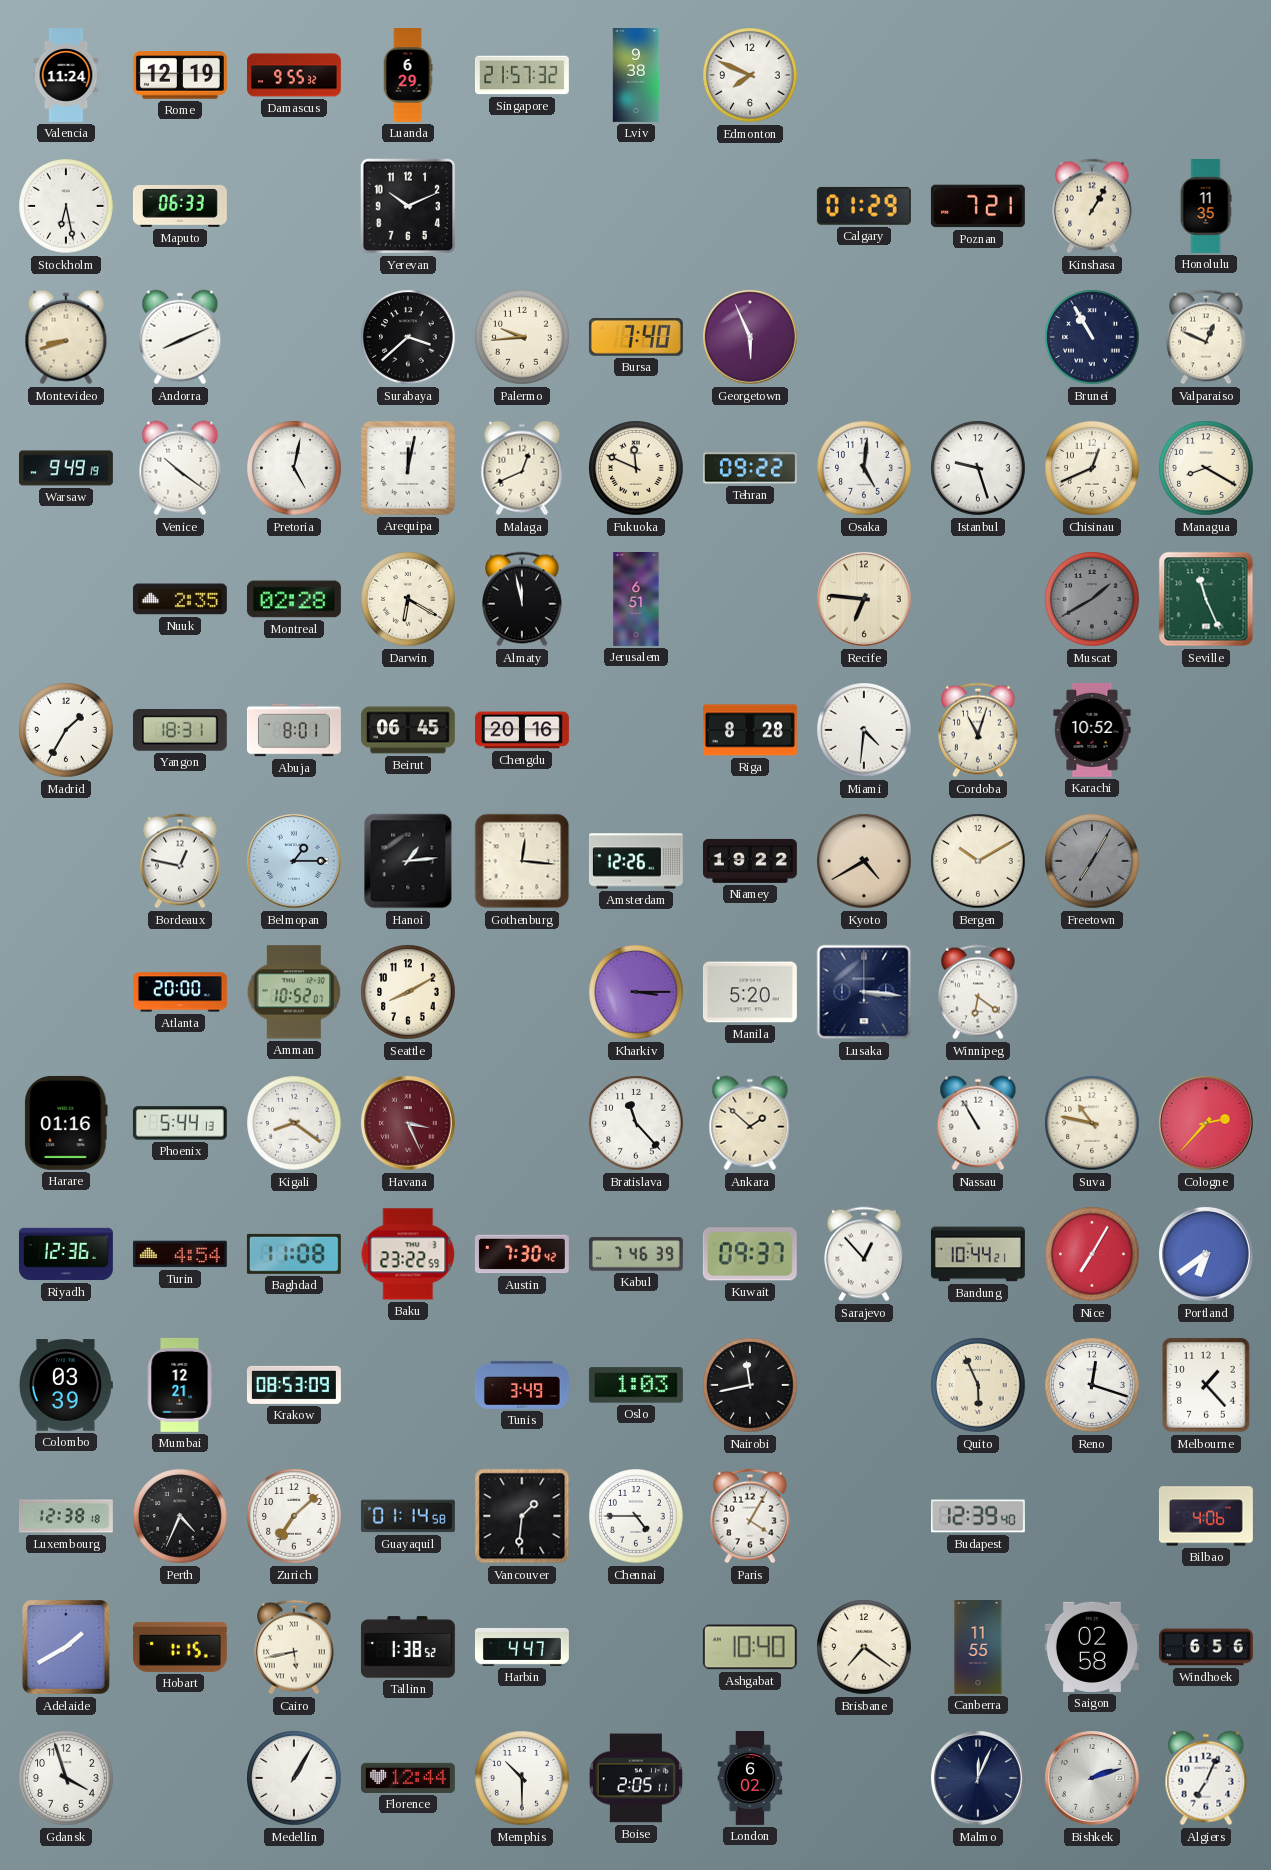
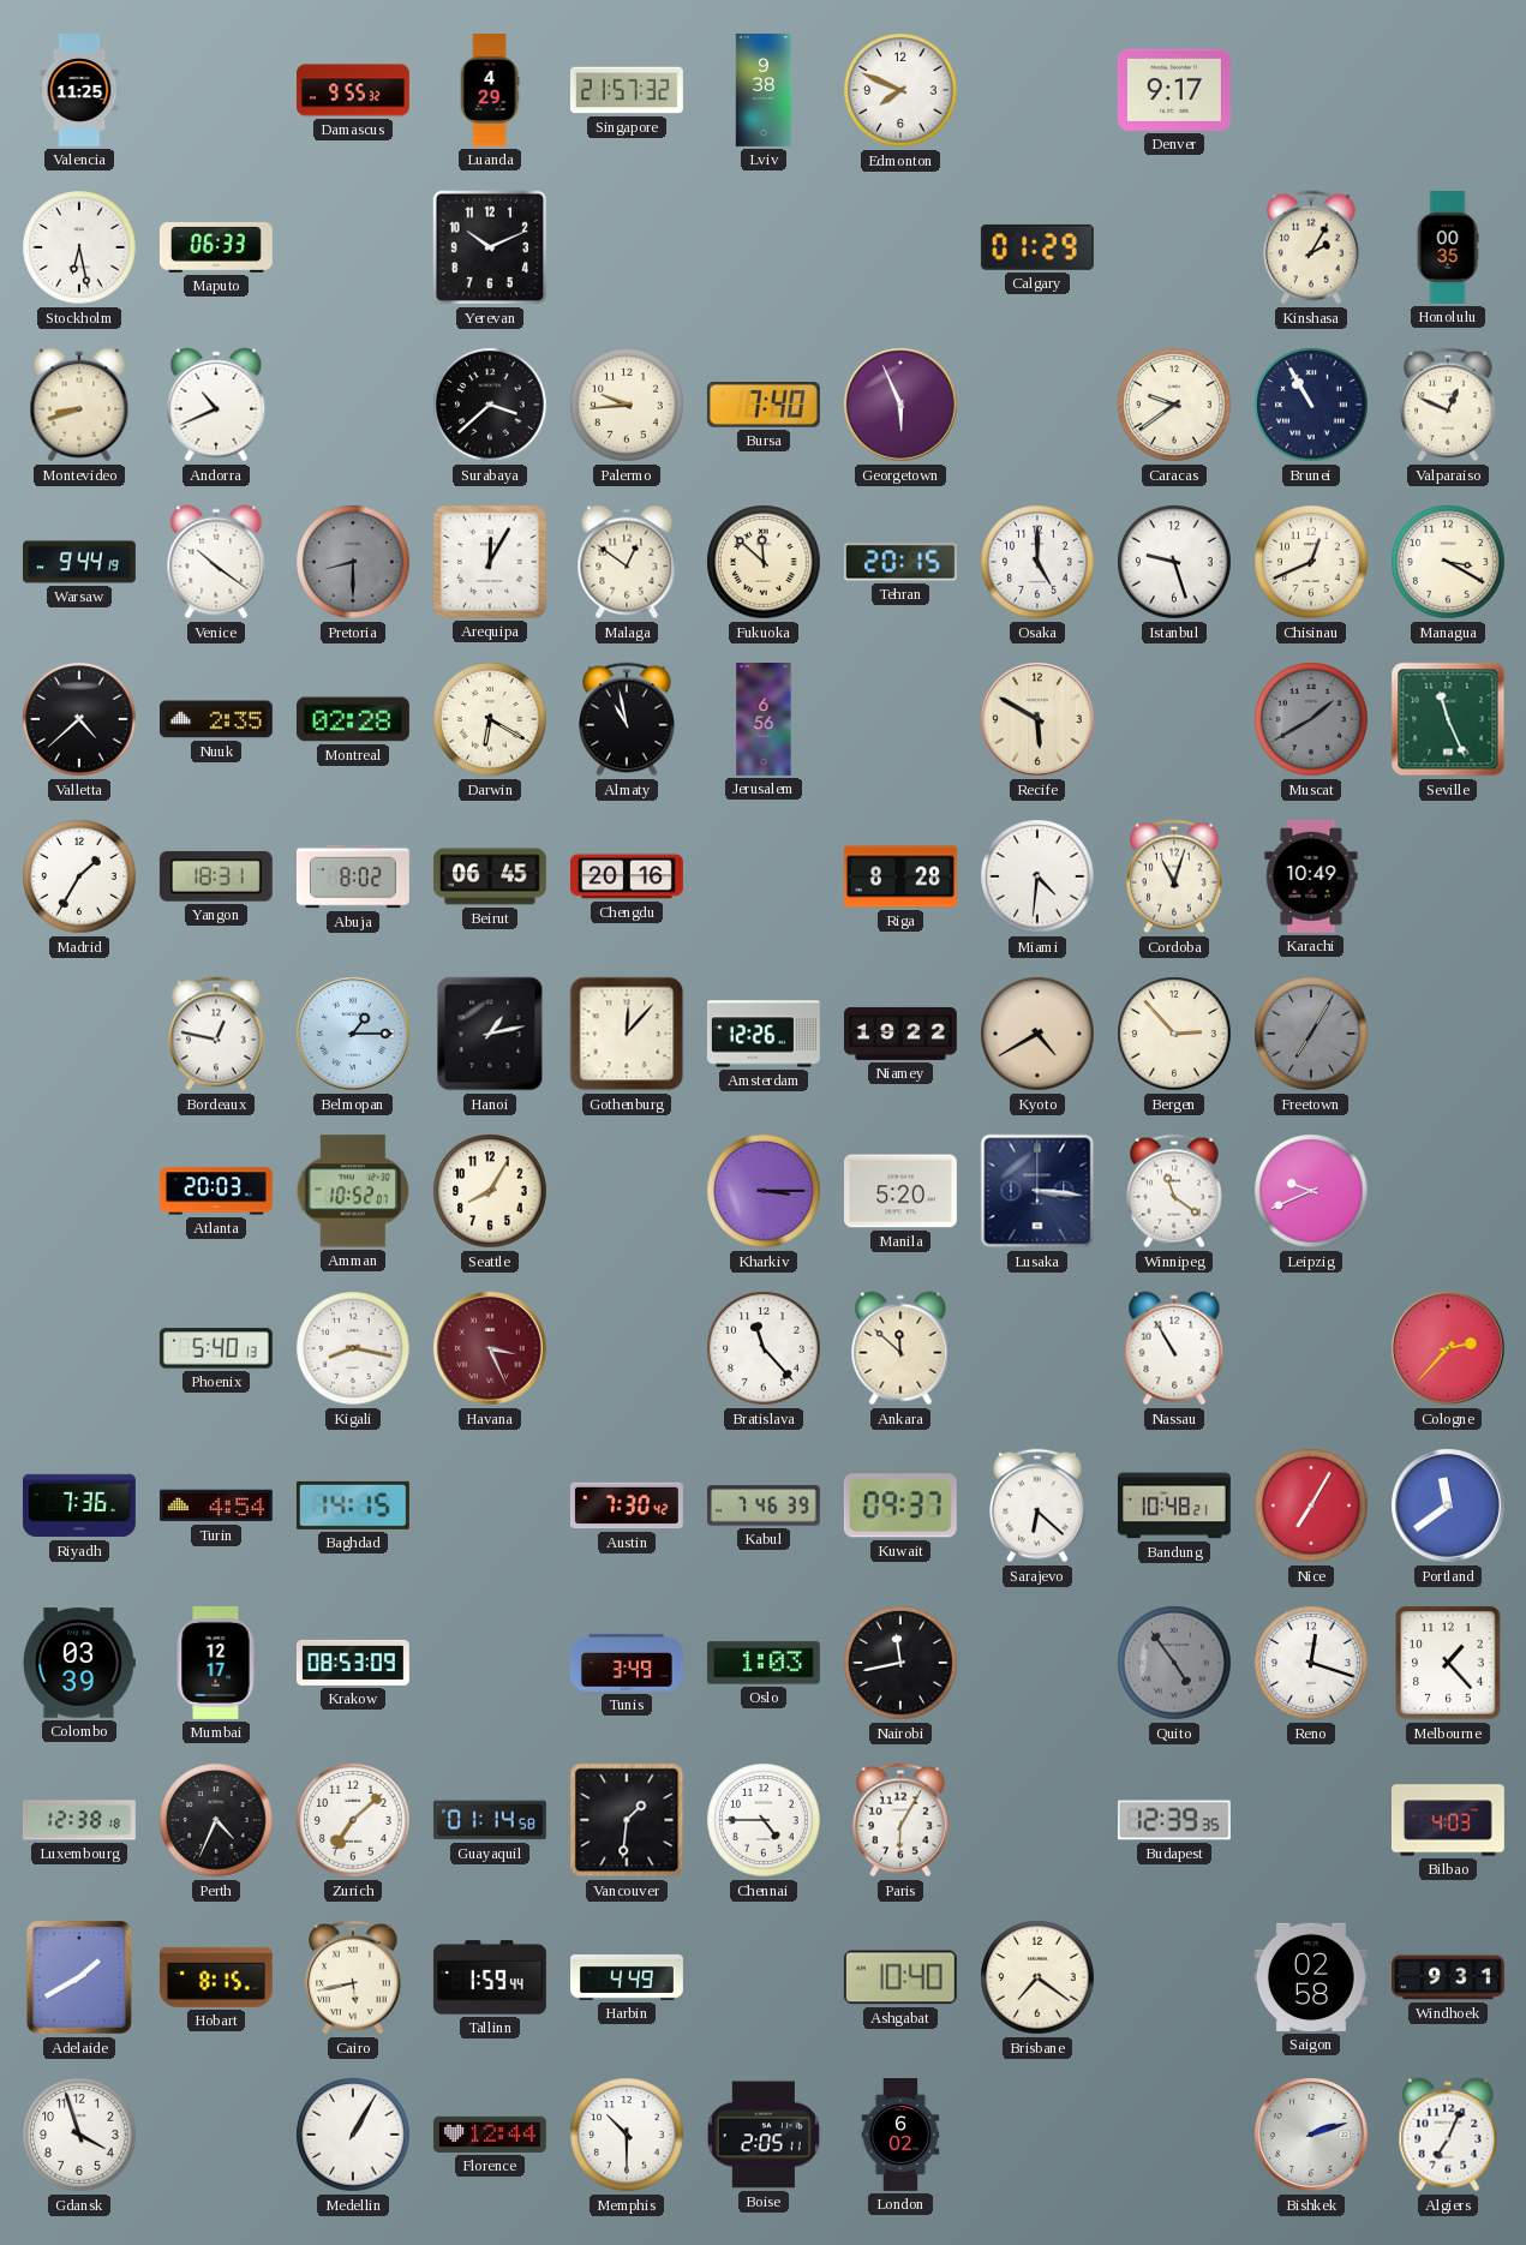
Valencia: 11:24 -> 11:25 (79, 91)
Rome: 12:19 -> none (180, 75)
Luanda: 6:29 -> 4:29 (490, 91)
Denver: none -> 9:17 (1174, 90)
Poznan: 7:21 -> none (978, 206)
Kinshasa: 1:05 -> 2:05 (1311, 247)
Honolulu: 11:35 -> 00:35 (1448, 249)
Andorra: 8:11 -> 10:41 (216, 405)
Caracas: none -> 9:39 (1174, 405)
Warsaw: 9:49 -> 9:44 (79, 562)
Pretoria: 5:02 -> 8:30 (353, 562)
Pretoria dial: white -> grey (353, 562)
Arequipa: 12:02 -> 12:05 (490, 562)
Malaga: 12:41 -> 12:51 (627, 562)
Fukuoka: 11:49 -> 11:52 (764, 562)
Tehran: 09:22 -> 20:15 (900, 562)
Osaka: 5:01 -> 5:00 (1037, 562)
Managua: 8:20 -> 3:20 (1448, 562)
Valletta: none -> 4:38 (79, 719)
Almaty: 11:58 -> 10:58 (627, 719)
Jerusalem: 6:51 -> 6:56 (764, 720)
Recife: 6:46 -> 5:50 (1037, 719)
Abuja: 8:01 -> 8:02 (353, 876)
Karachi: 10:52 -> 10:49 (1311, 876)
Hanoi: 1:14 -> 1:13 (490, 1034)
Gothenburg: 12:16 -> 12:07 (627, 1034)
Bergen: 10:10 -> 2:53 (1174, 1034)
Atlanta: 20:00 -> 20:03 (216, 1191)
Seattle: 8:10 -> 8:05 (490, 1191)
Winnipeg: 6:21 -> 11:21 (1174, 1191)
Leipzig: none -> 9:41 (1311, 1191)
Harare: 01:16 -> none (66, 1123)
Phoenix: 5:44 -> 5:40 (216, 1348)
Kigali: 8:21 -> 8:17 (353, 1348)
Ankara: 1:52 -> 11:52 (900, 1348)
Suva: 10:47 -> none (1092, 1123)
Riyadh: 12:36 -> 7:36 (79, 1505)
Baghdad: 11:08 -> 14:15 (353, 1505)
Baku: 23:22 -> none (408, 1254)
Sarajevo: 12:53 -> 6:22 (1037, 1505)
Bandung: 10:44 -> 10:48 (1174, 1505)
Portland: 6:39 -> 11:39 (1448, 1505)
Mumbai: 12:21 -> 12:17 (216, 1663)
Quito: 5:56 -> 4:54 (1174, 1663)
Quito dial: cream -> grey (1174, 1663)
Paris: 4:05 -> 6:05 (900, 1820)
Budapest: 12:39:40 -> 12:39:35 (1174, 1820)
Bilbao: 4:06 -> 4:03 (1448, 1820)
Hobart: 1:15 -> 8:15 (216, 1977)
Tallinn: 1:38 -> 1:59 (490, 1977)
Harbin: 4:47 -> 4:49 (628, 1977)
Canberra: 11:55 -> none (978, 1648)
Windhoek: 6:56 -> 9:31 (1449, 1977)
Malmo: 12:04 -> none (978, 1778)
